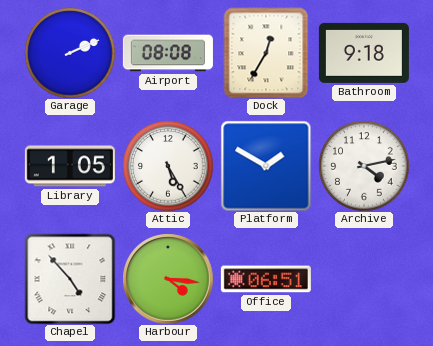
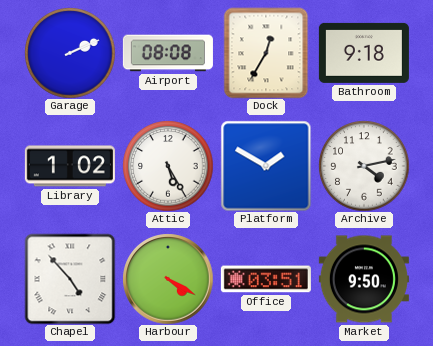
Library: 1:05 -> 1:02 (70, 166)
Harbour: 4:16 -> 4:20 (168, 279)
Office: 06:51 -> 03:51 (266, 279)
Market: none -> 9:50 (364, 279)
